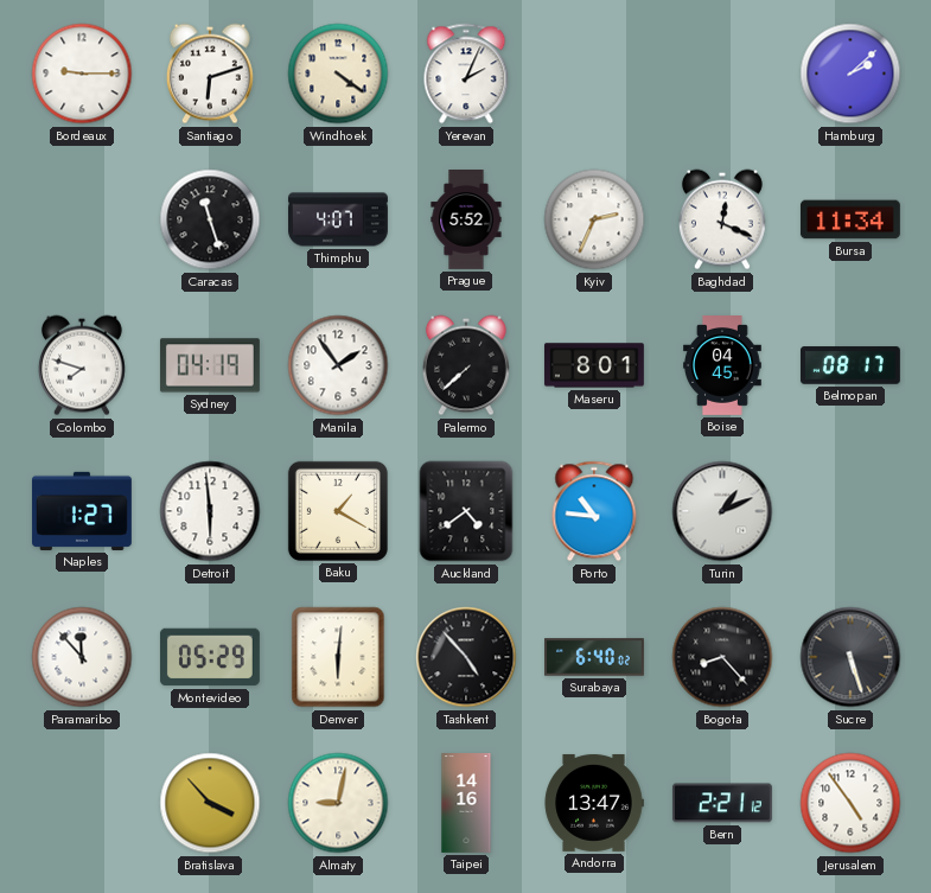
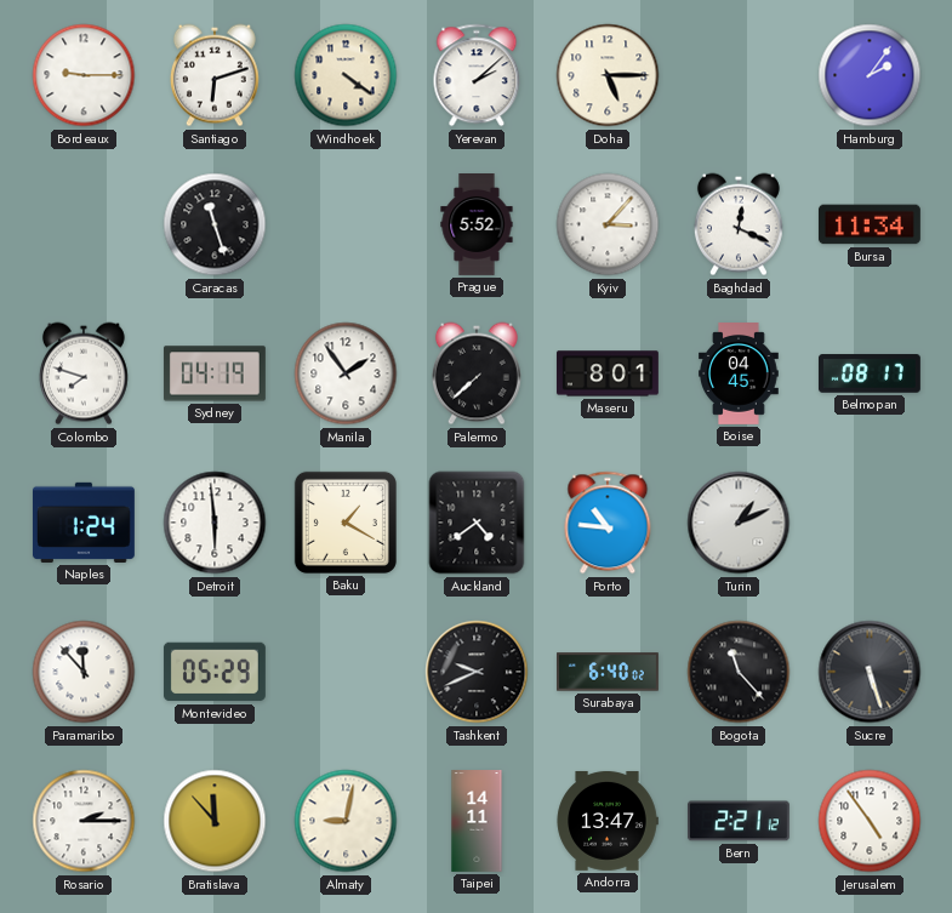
Yerevan: 2:04 -> 2:08 (477, 75)
Doha: none -> 5:15 (608, 75)
Hamburg: 2:08 -> 2:06 (870, 75)
Thimphu: 4:07 -> none (339, 219)
Kyiv: 2:34 -> 3:07 (608, 224)
Naples: 1:27 -> 1:24 (84, 523)
Denver: 6:01 -> none (338, 657)
Tashkent: 4:53 -> 9:41 (477, 672)
Bogota: 8:23 -> 11:23 (739, 672)
Rosario: none -> 2:15 (84, 821)
Bratislava: 3:53 -> 11:53 (215, 821)
Taipei: 14:16 -> 14:11 (477, 822)
